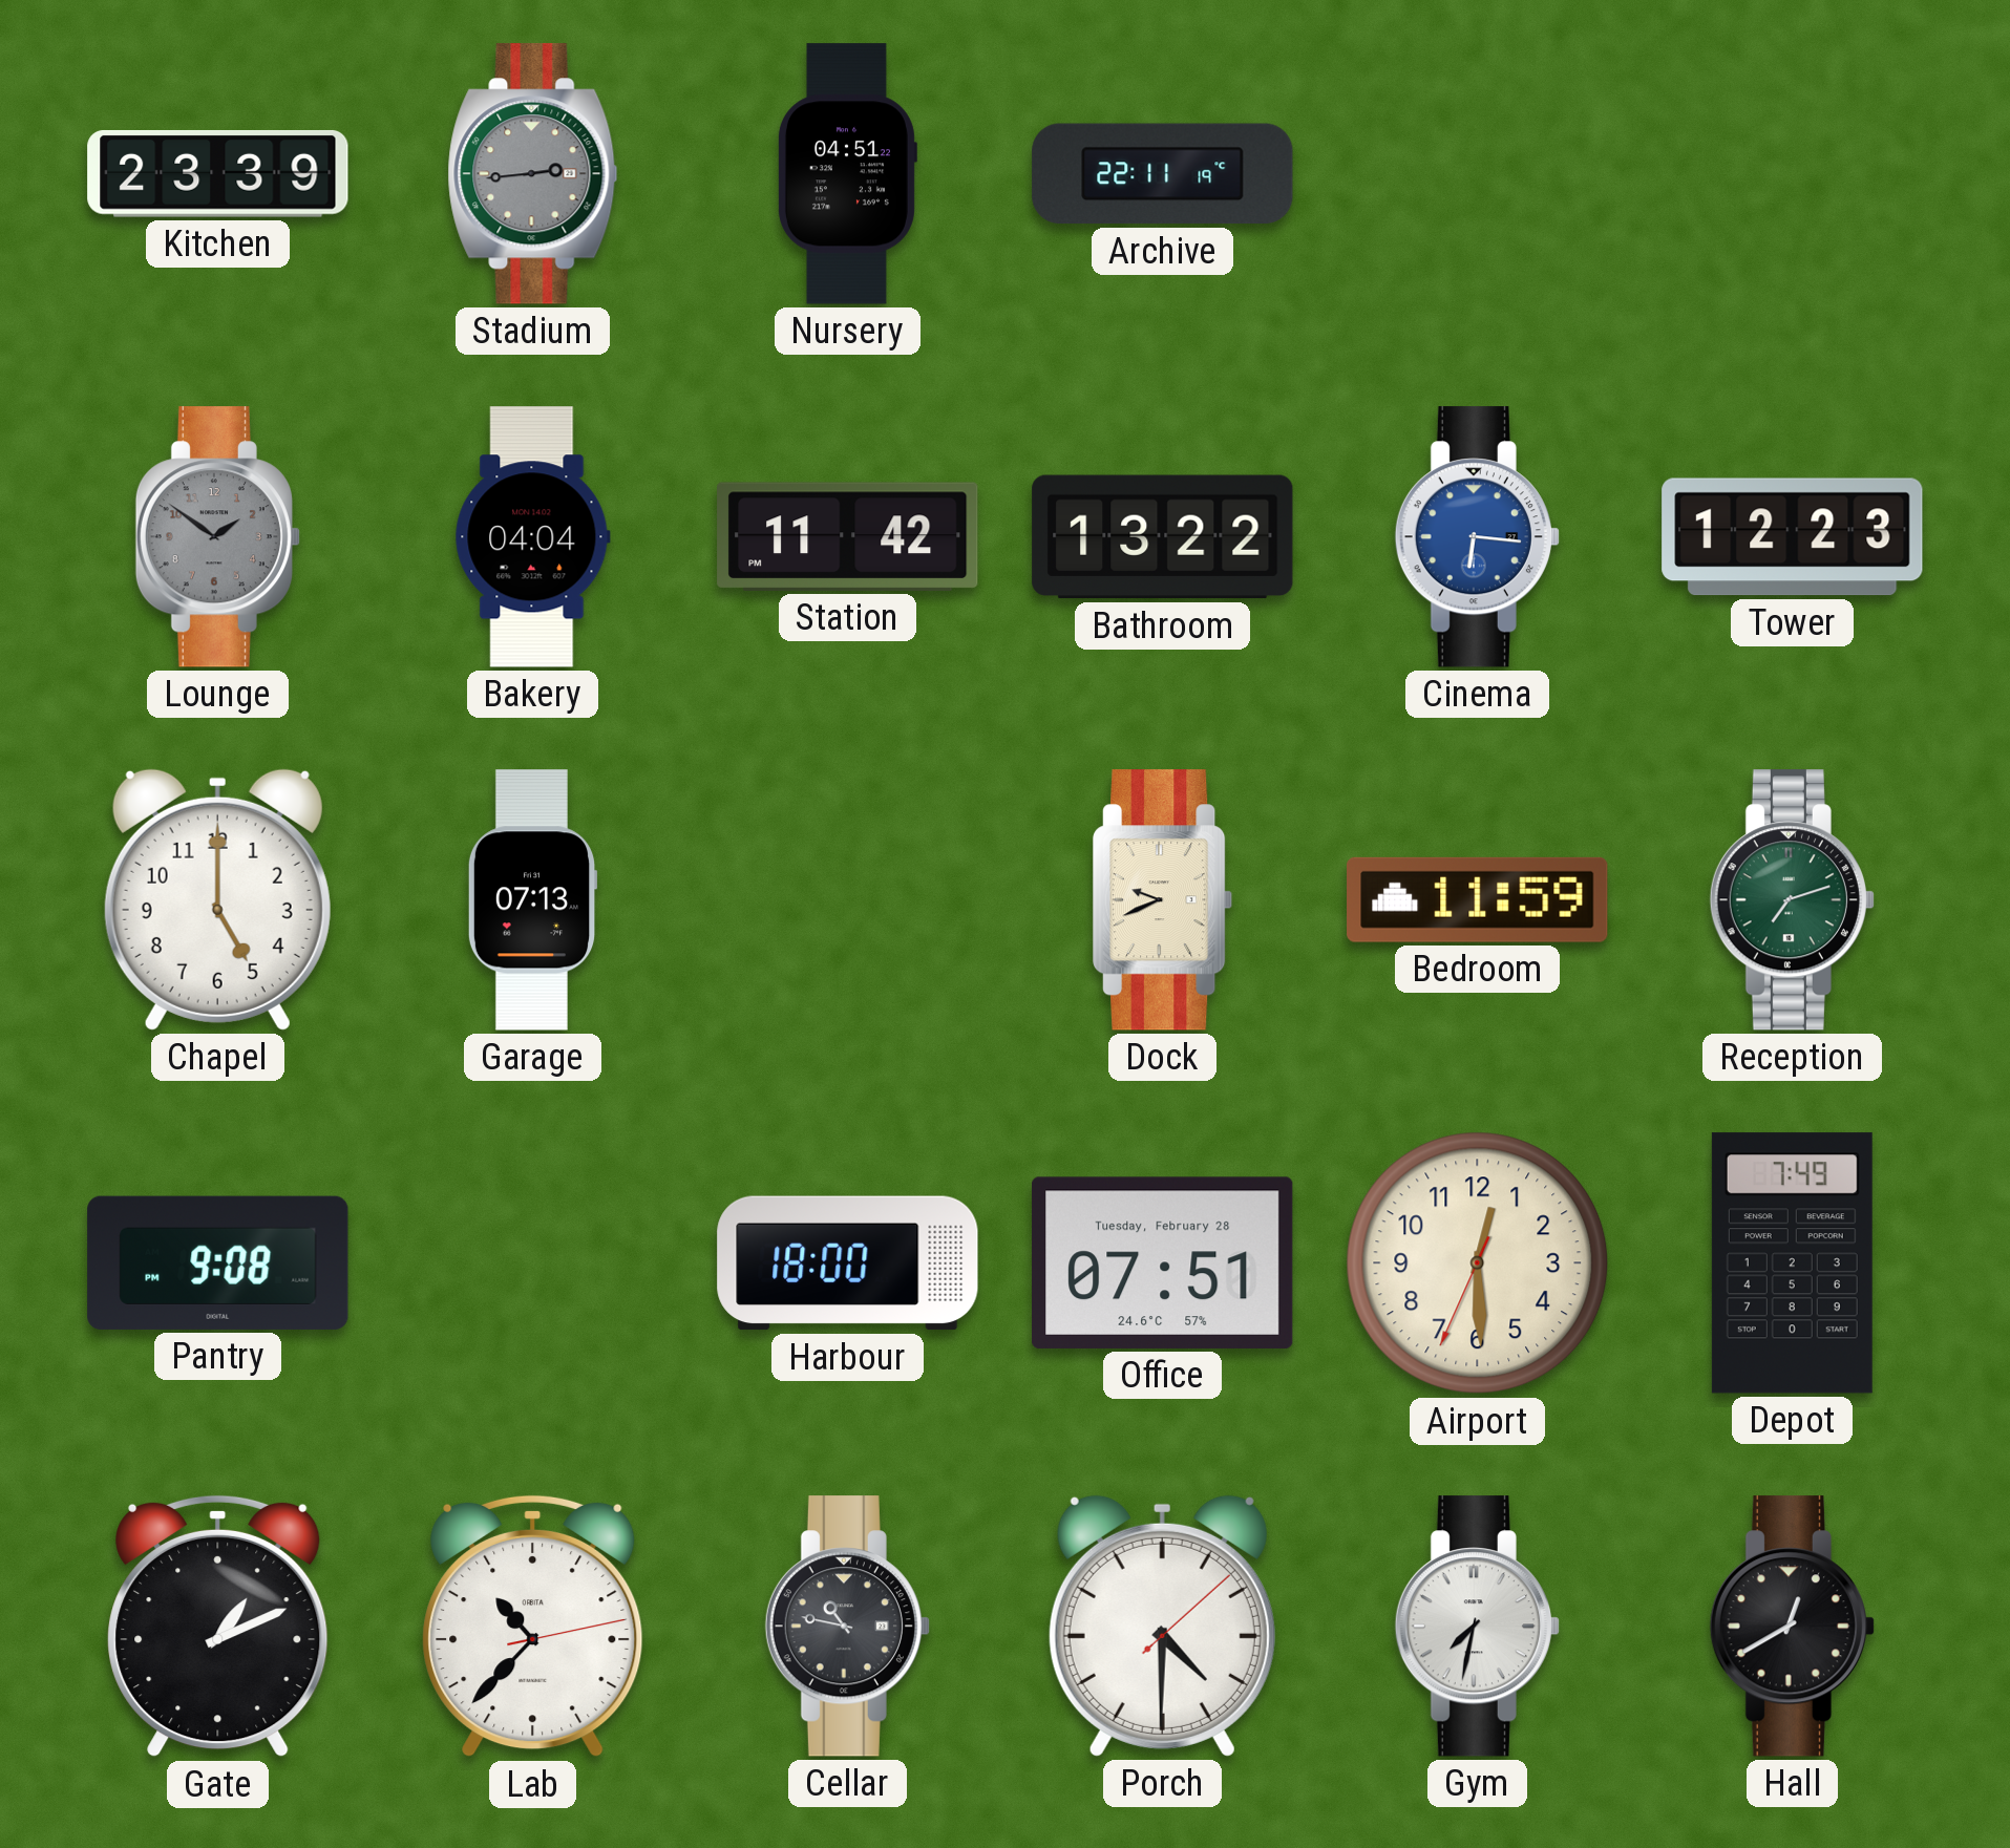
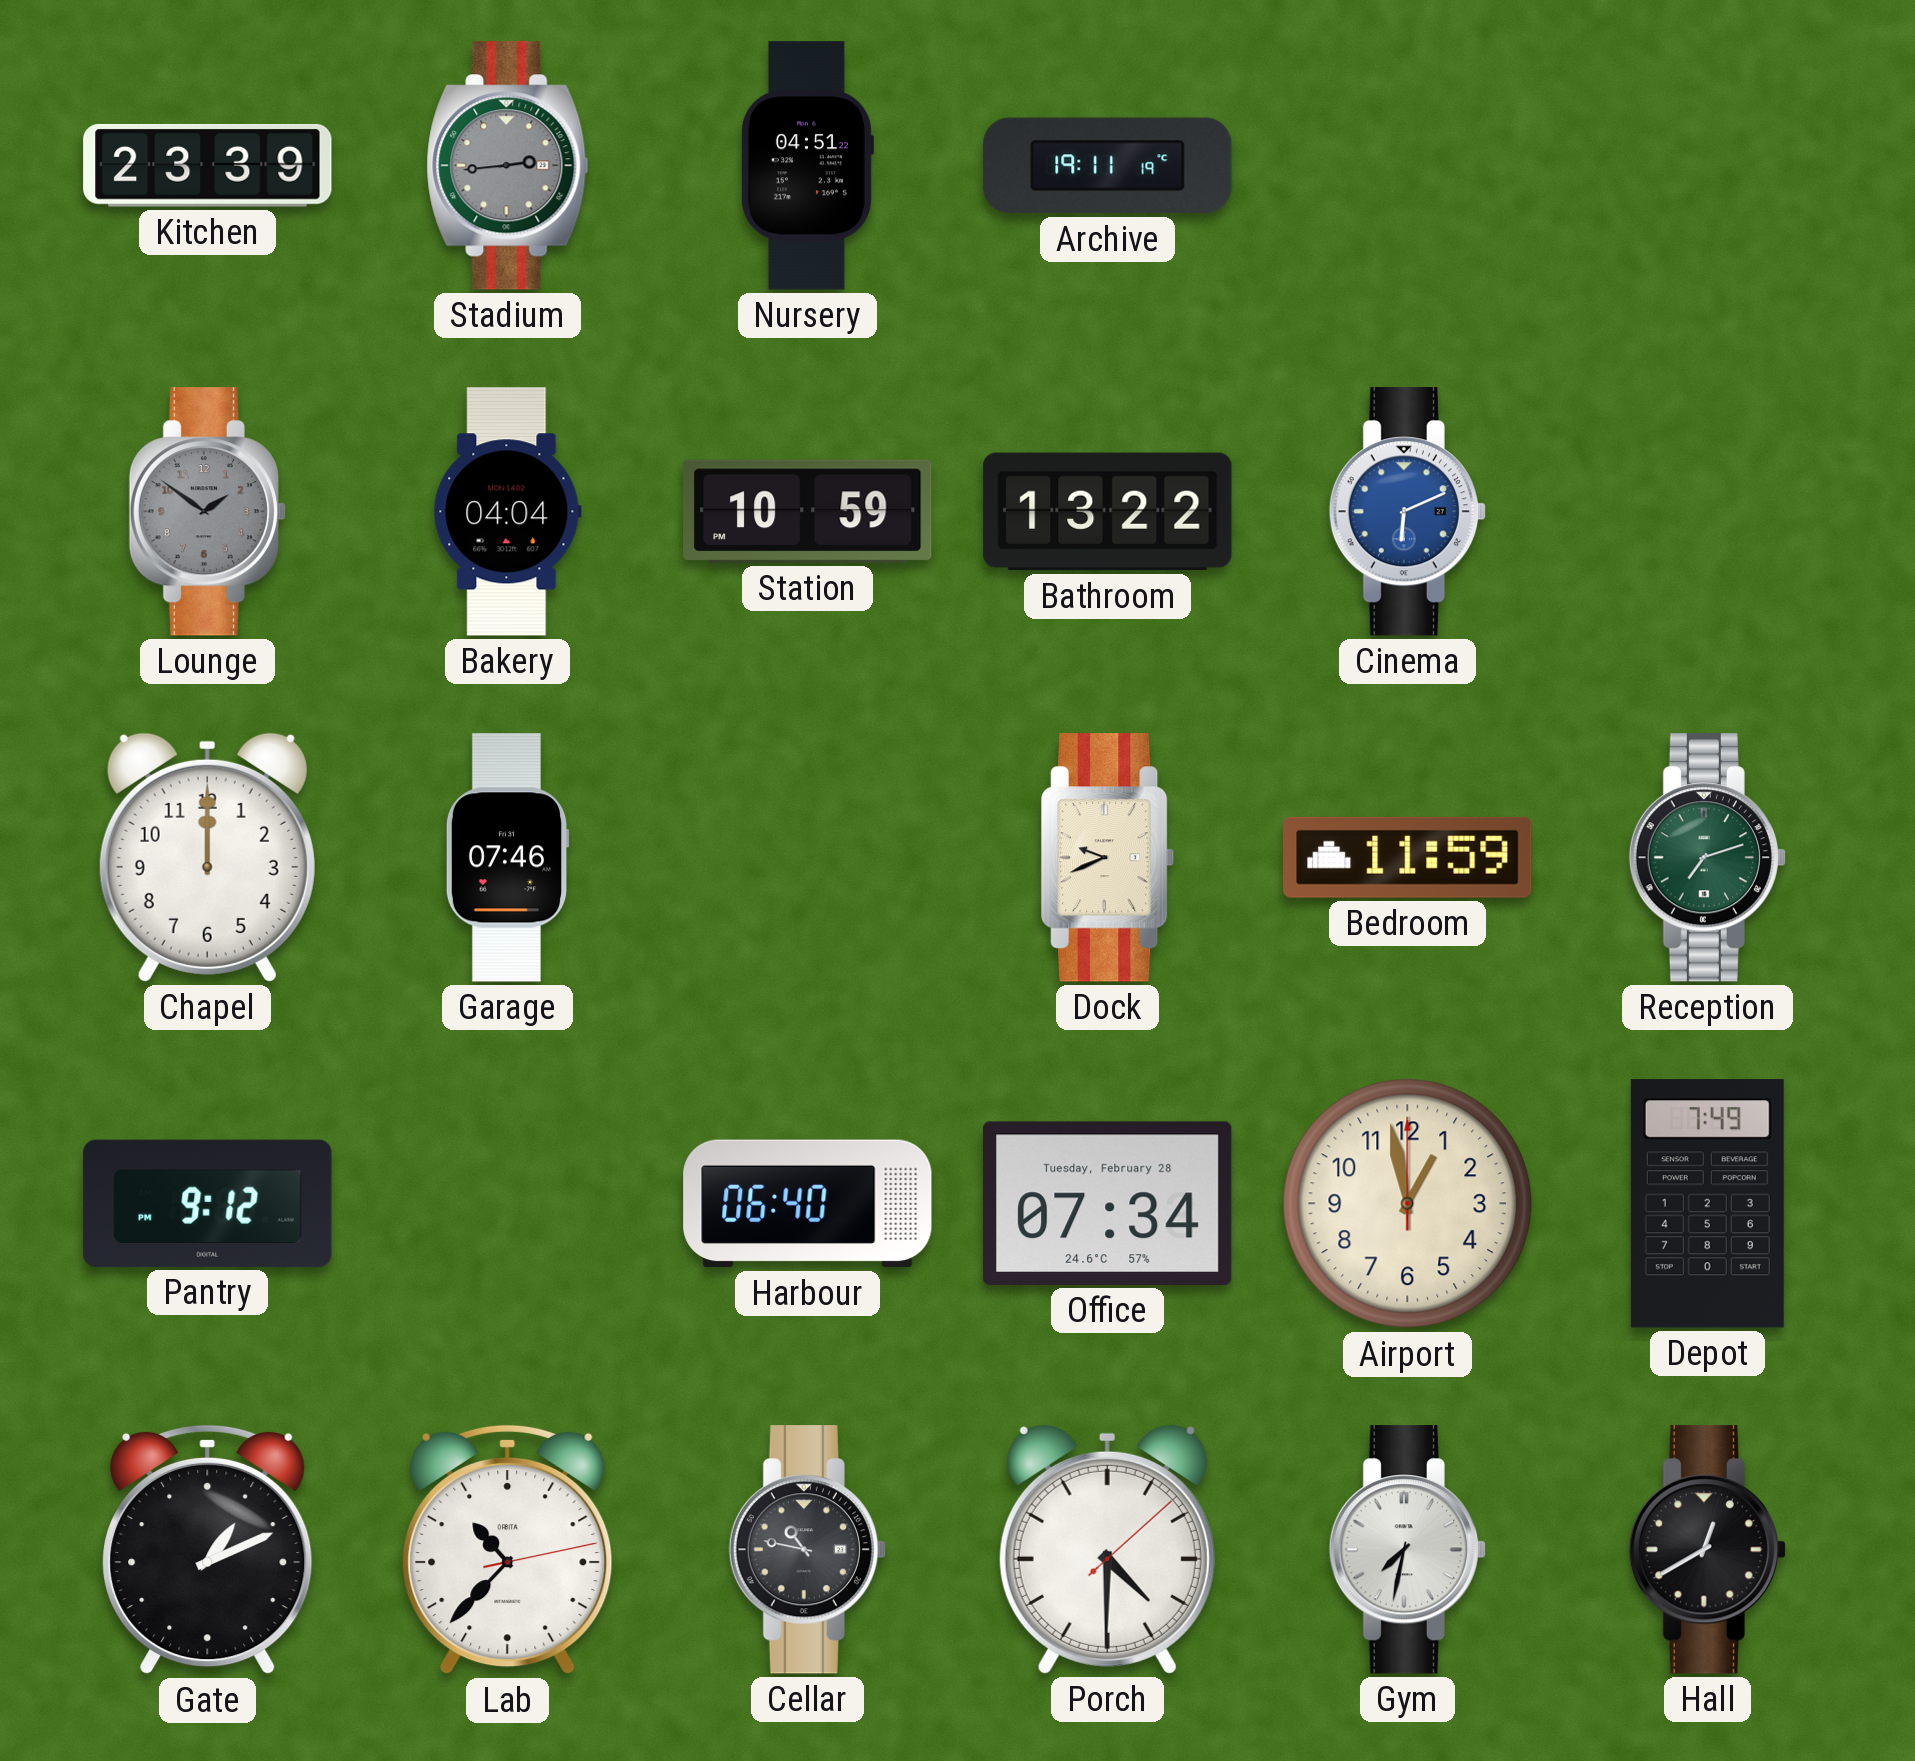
Archive: 22:11 -> 19:11 (1108, 166)
Station: 11:42 -> 10:59 (808, 511)
Cinema: 6:16 -> 6:11 (1407, 512)
Tower: 12:23 -> none (1793, 537)
Chapel: 5:00 -> 12:00 (207, 857)
Garage: 07:13 -> 07:46 (507, 858)
Pantry: 9:08 -> 9:12 (208, 1203)
Harbour: 18:00 -> 06:40 (808, 1204)
Office: 07:51 -> 07:34 (1108, 1203)
Airport: 12:29 -> 12:58 (1408, 1204)
